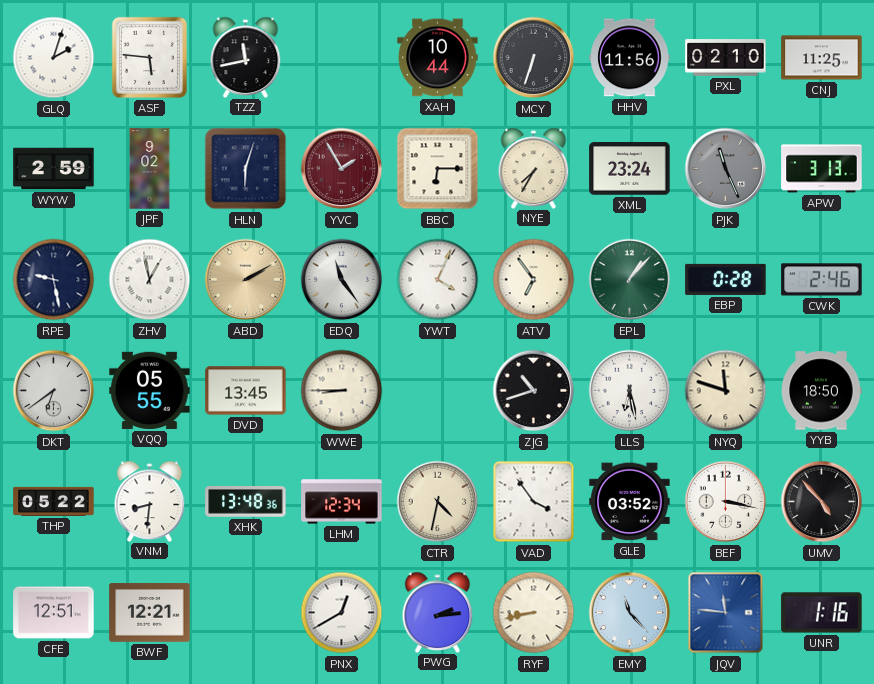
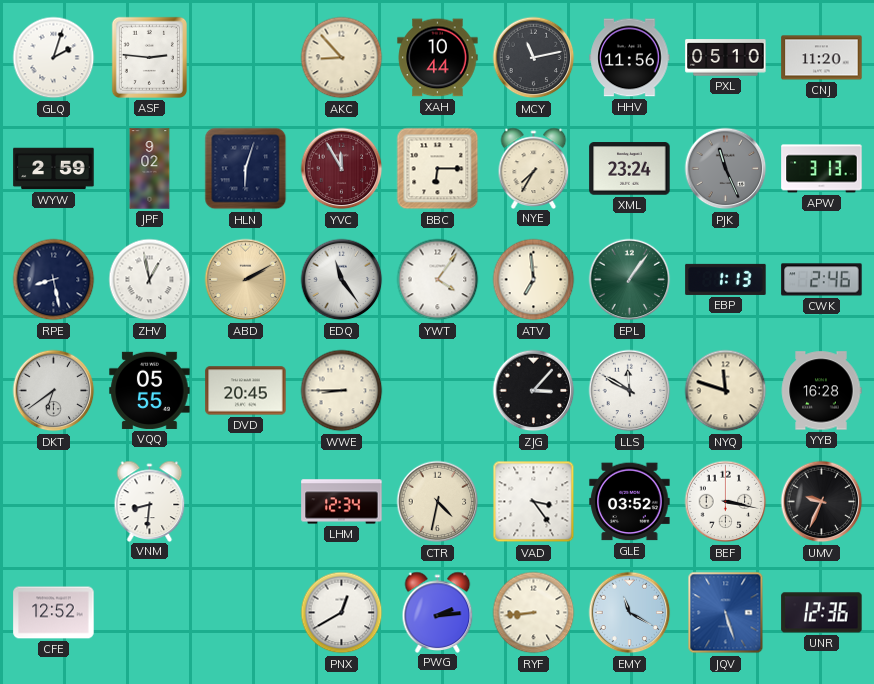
ASF: 5:46 -> 2:46 (149, 57)
TZZ: 11:43 -> none (246, 57)
AKC: none -> 8:53 (342, 58)
MCY: 6:33 -> 11:13 (534, 58)
PXL: 02:10 -> 05:10 (726, 58)
CNJ: 11:25 -> 11:20 (822, 58)
YVC: 1:55 -> 11:55 (342, 169)
RPE: 9:28 -> 8:28 (54, 280)
YWT: 4:04 -> 4:06 (438, 280)
ATV: 6:54 -> 6:59 (534, 280)
EPL: 1:07 -> 1:06 (630, 280)
EBP: 0:28 -> 1:13 (726, 279)
DVD: 13:45 -> 20:45 (246, 391)
ZJG: 10:42 -> 3:07 (534, 391)
LLS: 6:28 -> 11:50 (630, 391)
YYB: 18:50 -> 16:28 (821, 391)
THP: 05:22 -> none (54, 501)
XHK: 13:48 -> none (246, 502)
VAD: 3:54 -> 3:24 (534, 502)
UMV: 4:53 -> 9:34 (822, 502)
CFE: 12:51 -> 12:52 (54, 613)
BWF: 12:21 -> none (150, 613)
RYF: 8:43 -> 8:44 (534, 613)
EMY: 11:23 -> 11:20 (630, 613)
JQV: 11:46 -> 5:27 (726, 613)
UNR: 1:16 -> 12:36 (822, 613)
